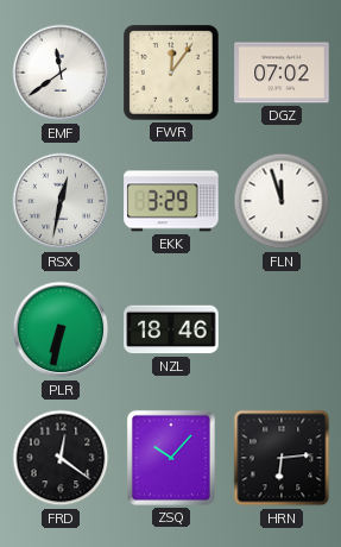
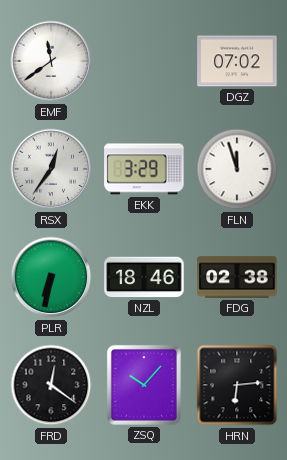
FWR: 12:06 -> none (171, 73)
RSX: 12:32 -> 12:36 (51, 169)
FDG: none -> 02:38 (237, 277)
